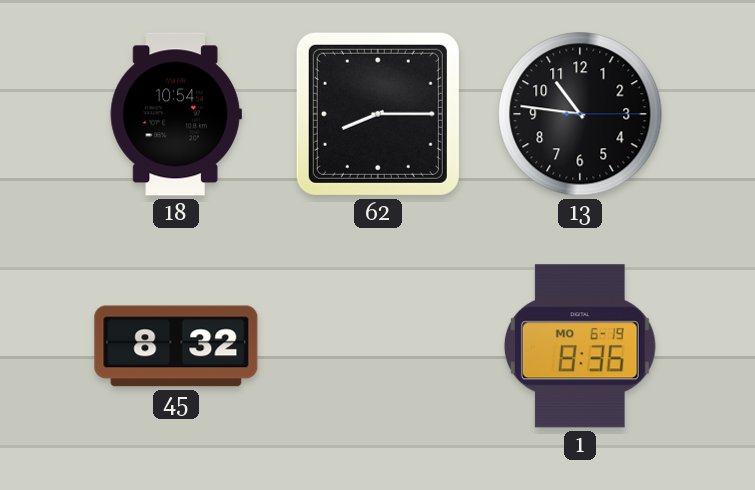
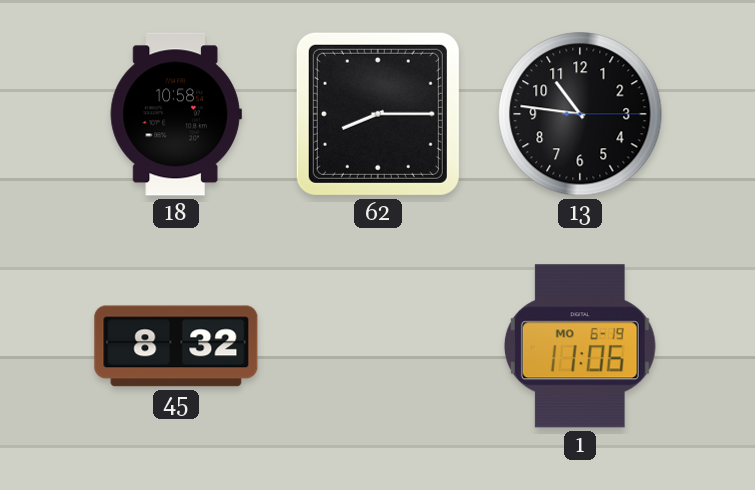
18: 10:54 -> 10:58 (176, 114)
1: 8:36 -> 11:06 (580, 346)
